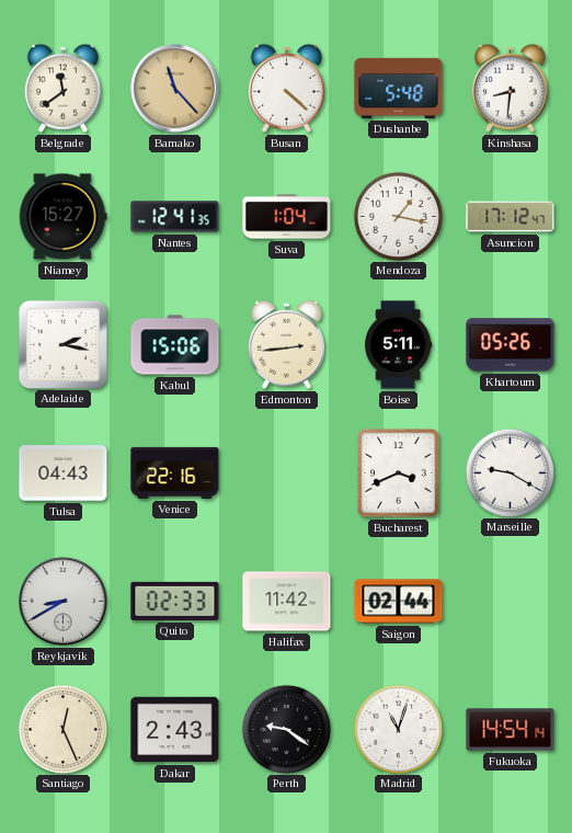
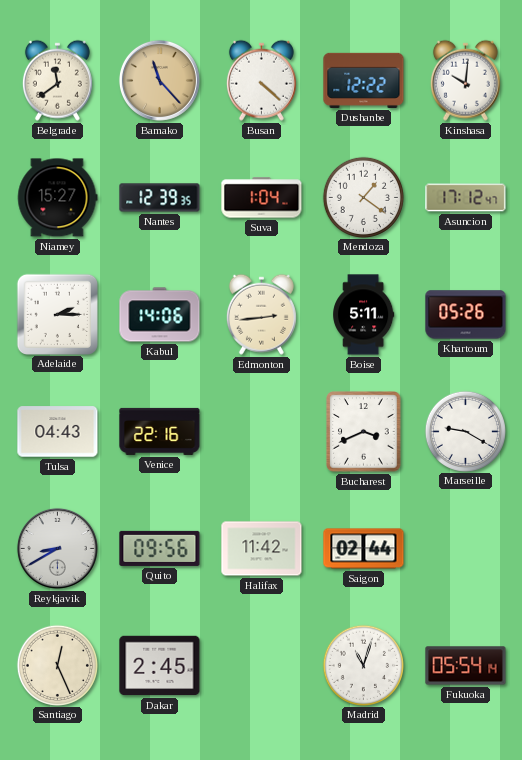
Dushanbe: 5:48 -> 12:22 (364, 80)
Kinshasa: 8:31 -> 10:01 (465, 80)
Nantes: 12:41 -> 12:39 (160, 198)
Mendoza: 1:17 -> 1:21 (363, 197)
Adelaide: 2:17 -> 2:15 (57, 314)
Kabul: 15:06 -> 14:06 (160, 315)
Quito: 02:33 -> 09:56 (160, 548)
Dakar: 2:43 -> 2:45 (160, 666)
Perth: 9:21 -> none (286, 729)
Fukuoka: 14:54 -> 05:54 (466, 666)
